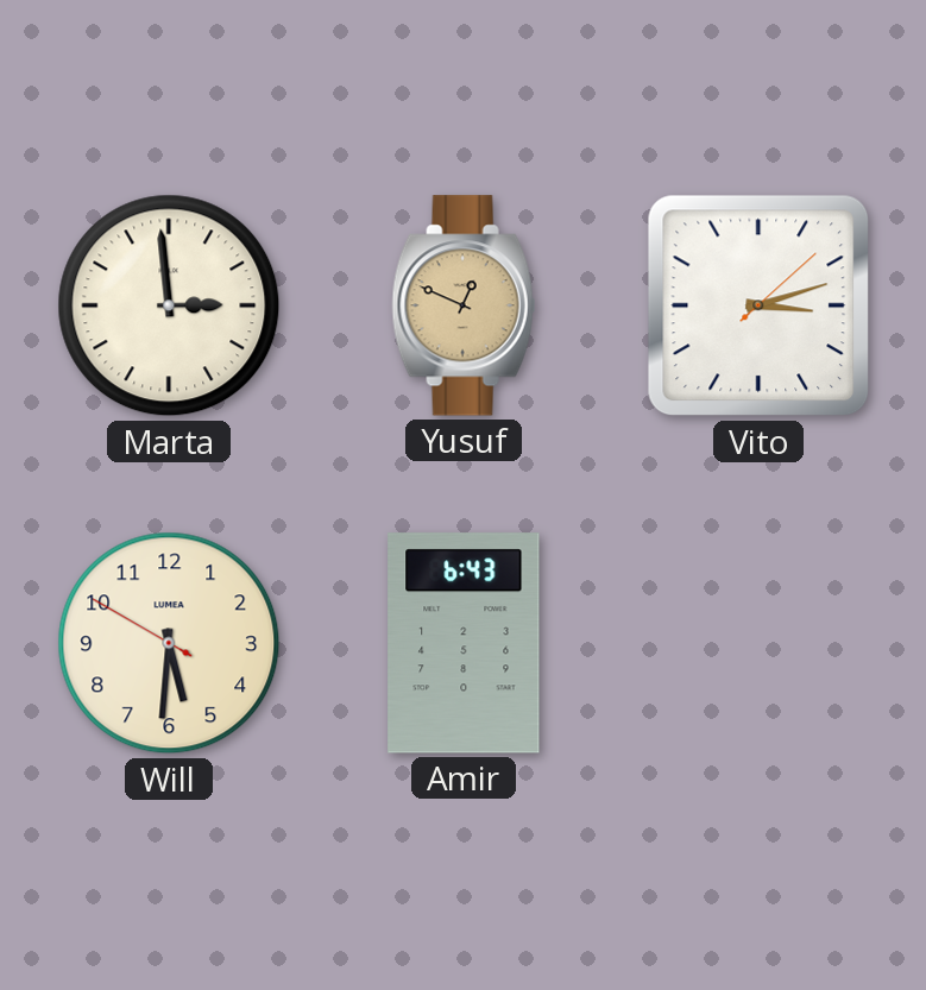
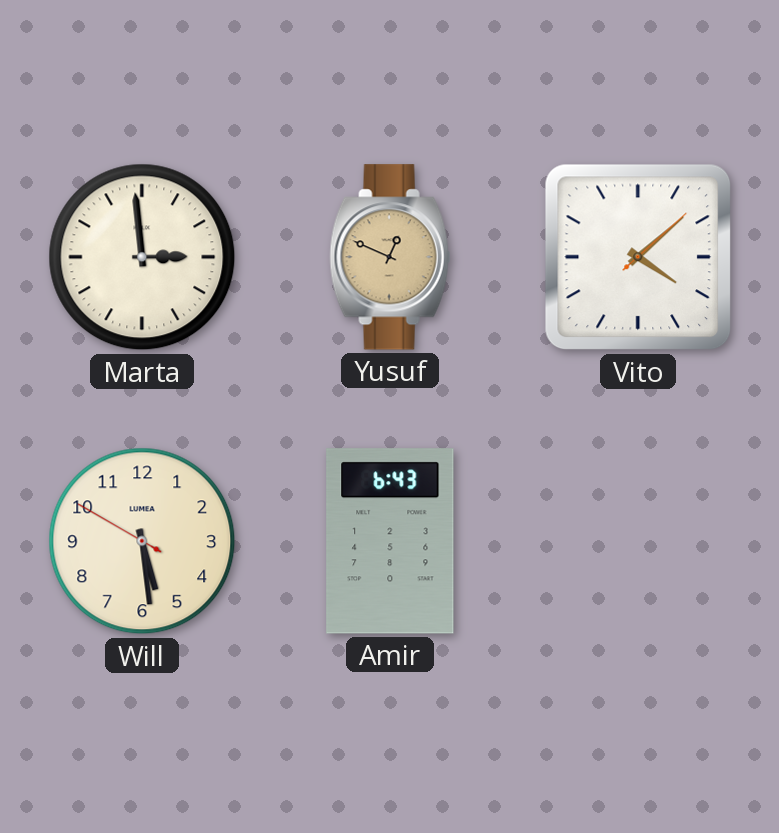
Vito: 3:12 -> 4:08 (638, 257)
Will: 5:30 -> 5:28 (142, 541)
